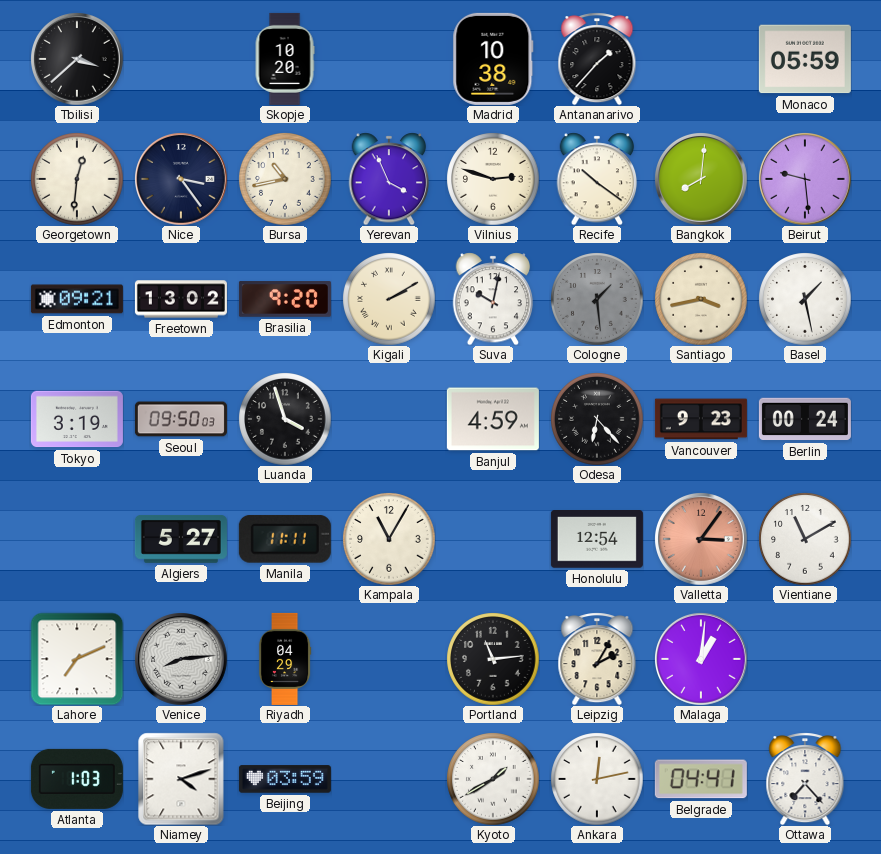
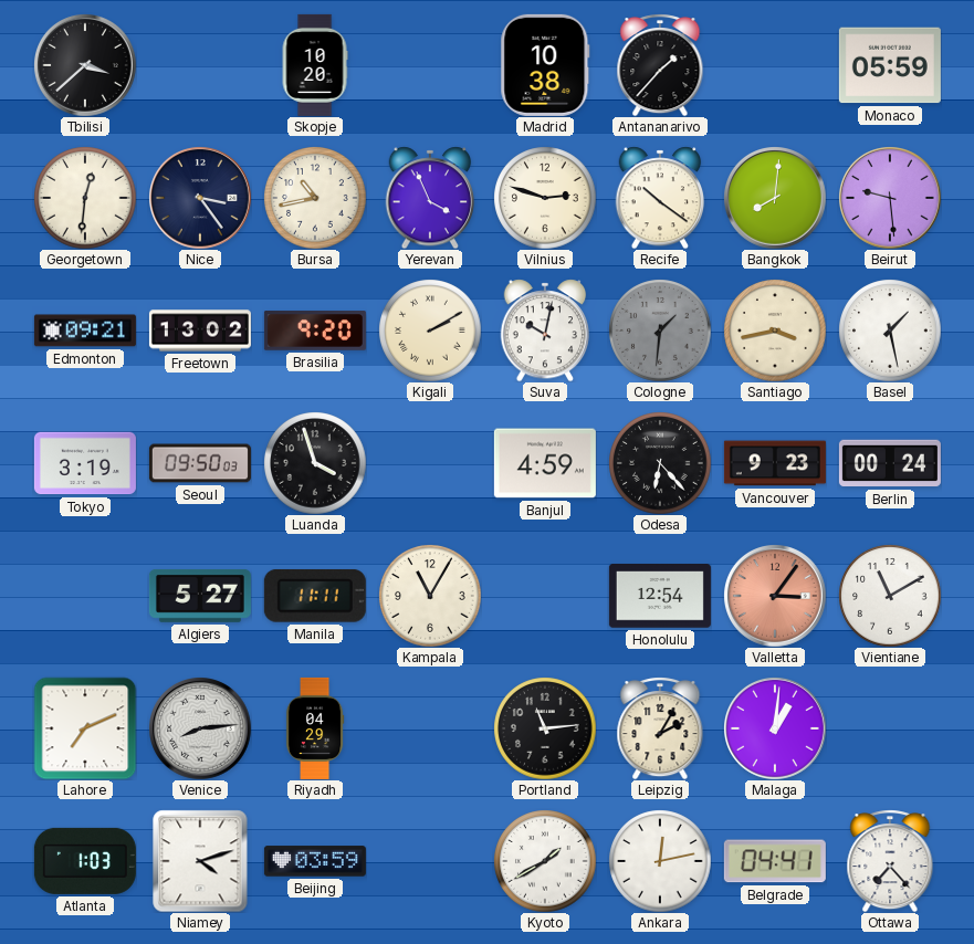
Cologne: 1:29 -> 1:31 (660, 331)
